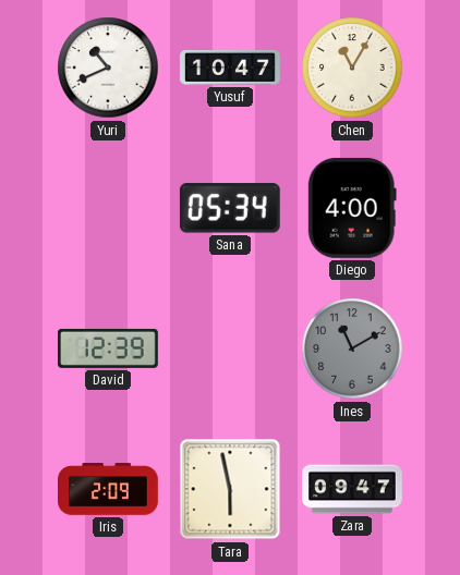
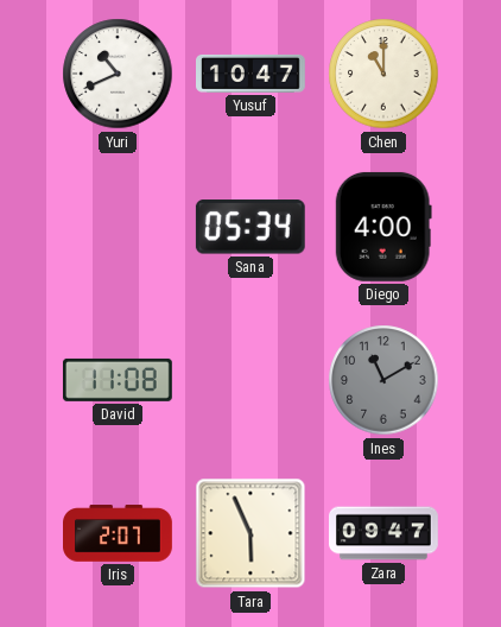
Chen: 11:05 -> 11:00 (383, 74)
David: 12:39 -> 11:08 (118, 380)
Iris: 2:09 -> 2:07 (119, 533)
Tara: 5:58 -> 5:56 (251, 533)
